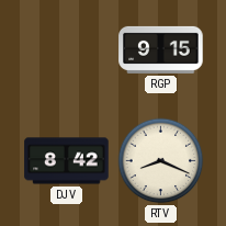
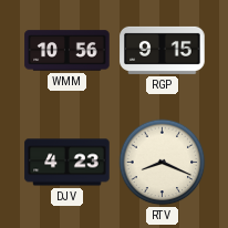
WMM: none -> 10:56 (68, 51)
DJV: 8:42 -> 4:23 (68, 163)
